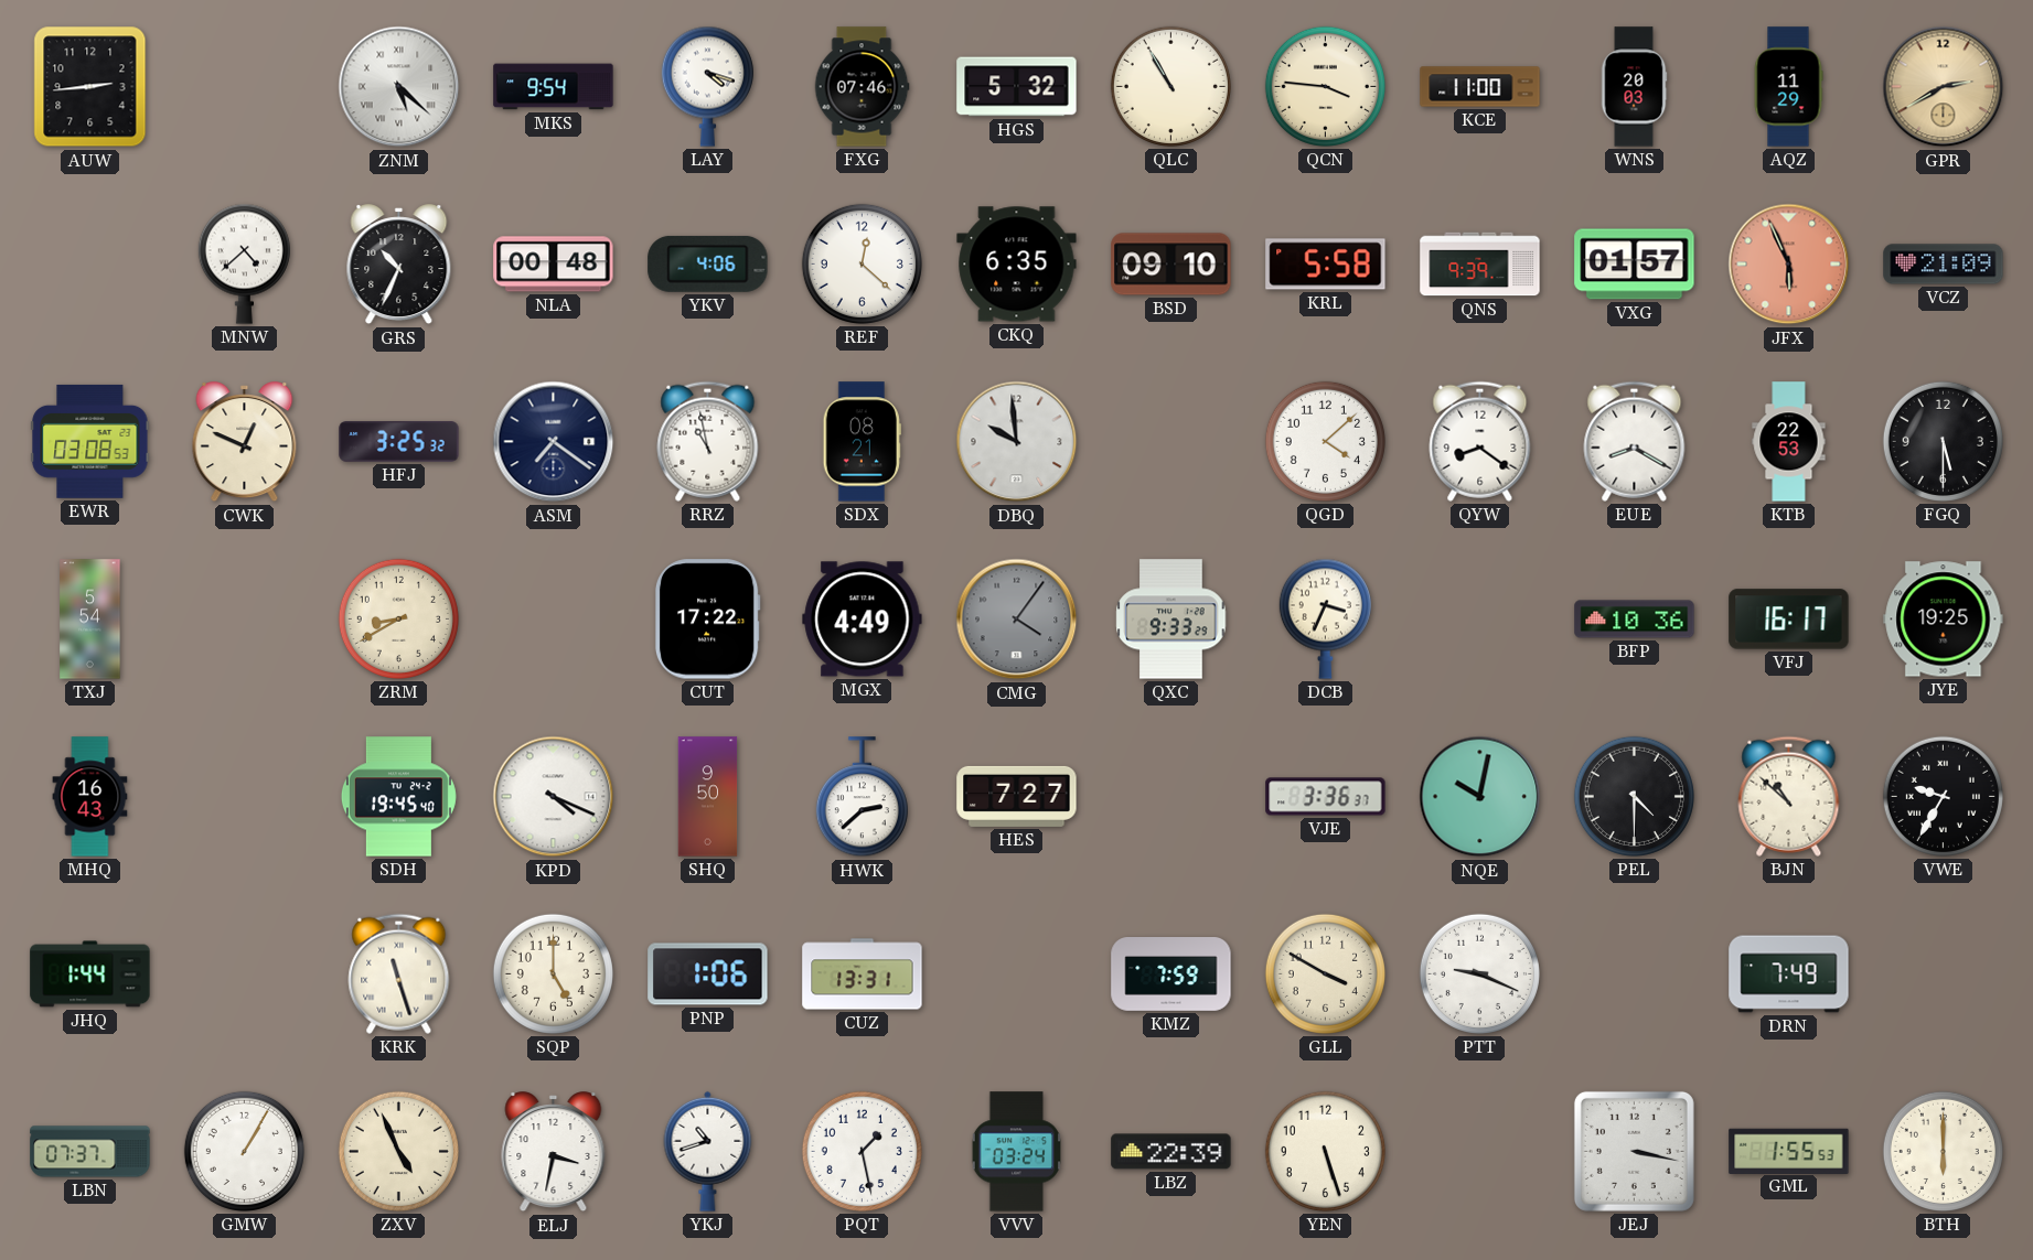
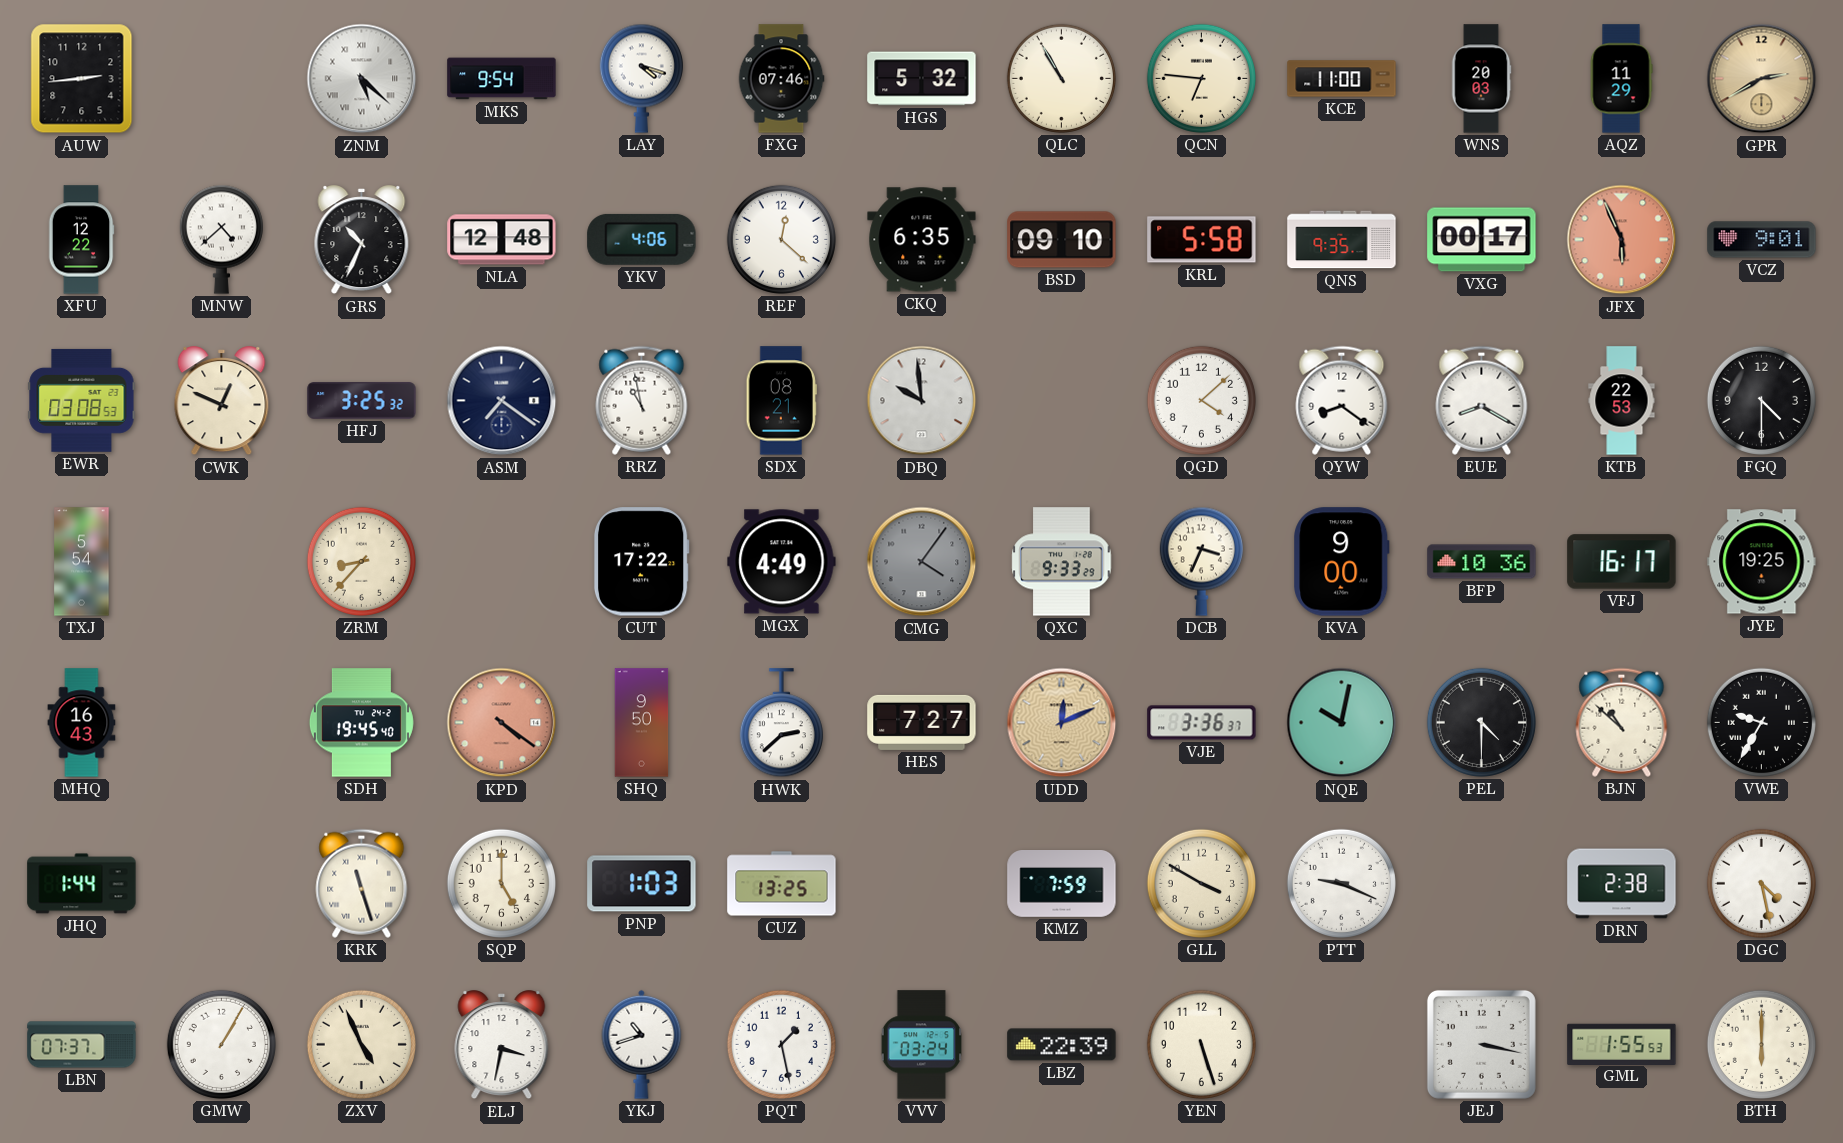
QCN: 3:46 -> 6:46 (1201, 78)
XFU: none -> 12:22 (81, 240)
NLA: 00:48 -> 12:48 (502, 240)
QNS: 9:39 -> 9:35 (1342, 240)
VXG: 01:57 -> 00:17 (1482, 240)
VCZ: 21:09 -> 9:01 (1762, 240)
FGQ: 5:30 -> 4:30 (1761, 400)
ZRM: 8:40 -> 8:37 (361, 561)
KVA: none -> 9:00 (1342, 562)
KPD: 4:19 -> 4:21 (502, 723)
KPD dial: white -> salmon (502, 723)
UDD: none -> 12:11 (1062, 723)
PNP: 1:06 -> 1:03 (642, 884)
CUZ: 13:31 -> 13:25 (782, 884)
DRN: 7:49 -> 2:38 (1622, 884)
DGC: none -> 4:28 (1761, 883)
